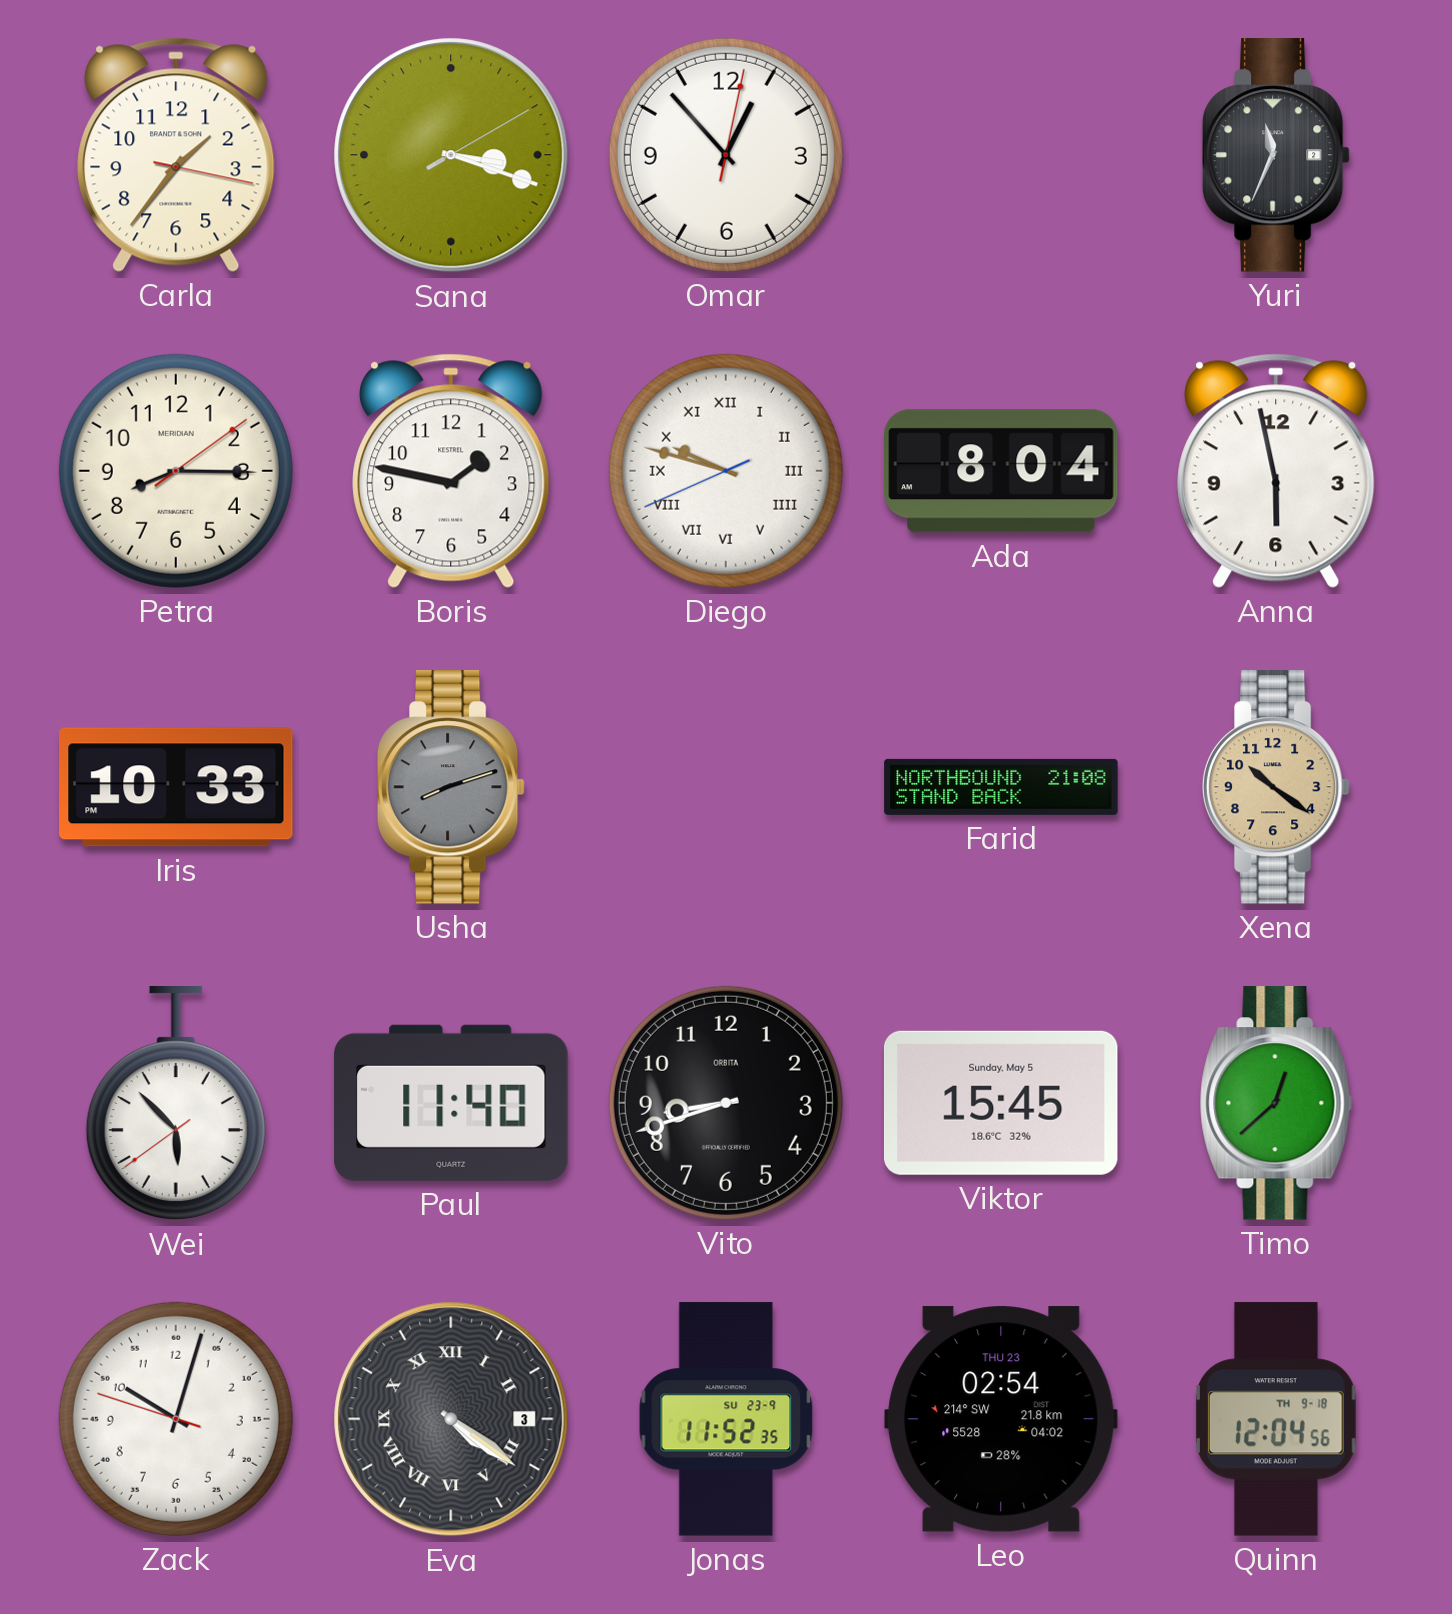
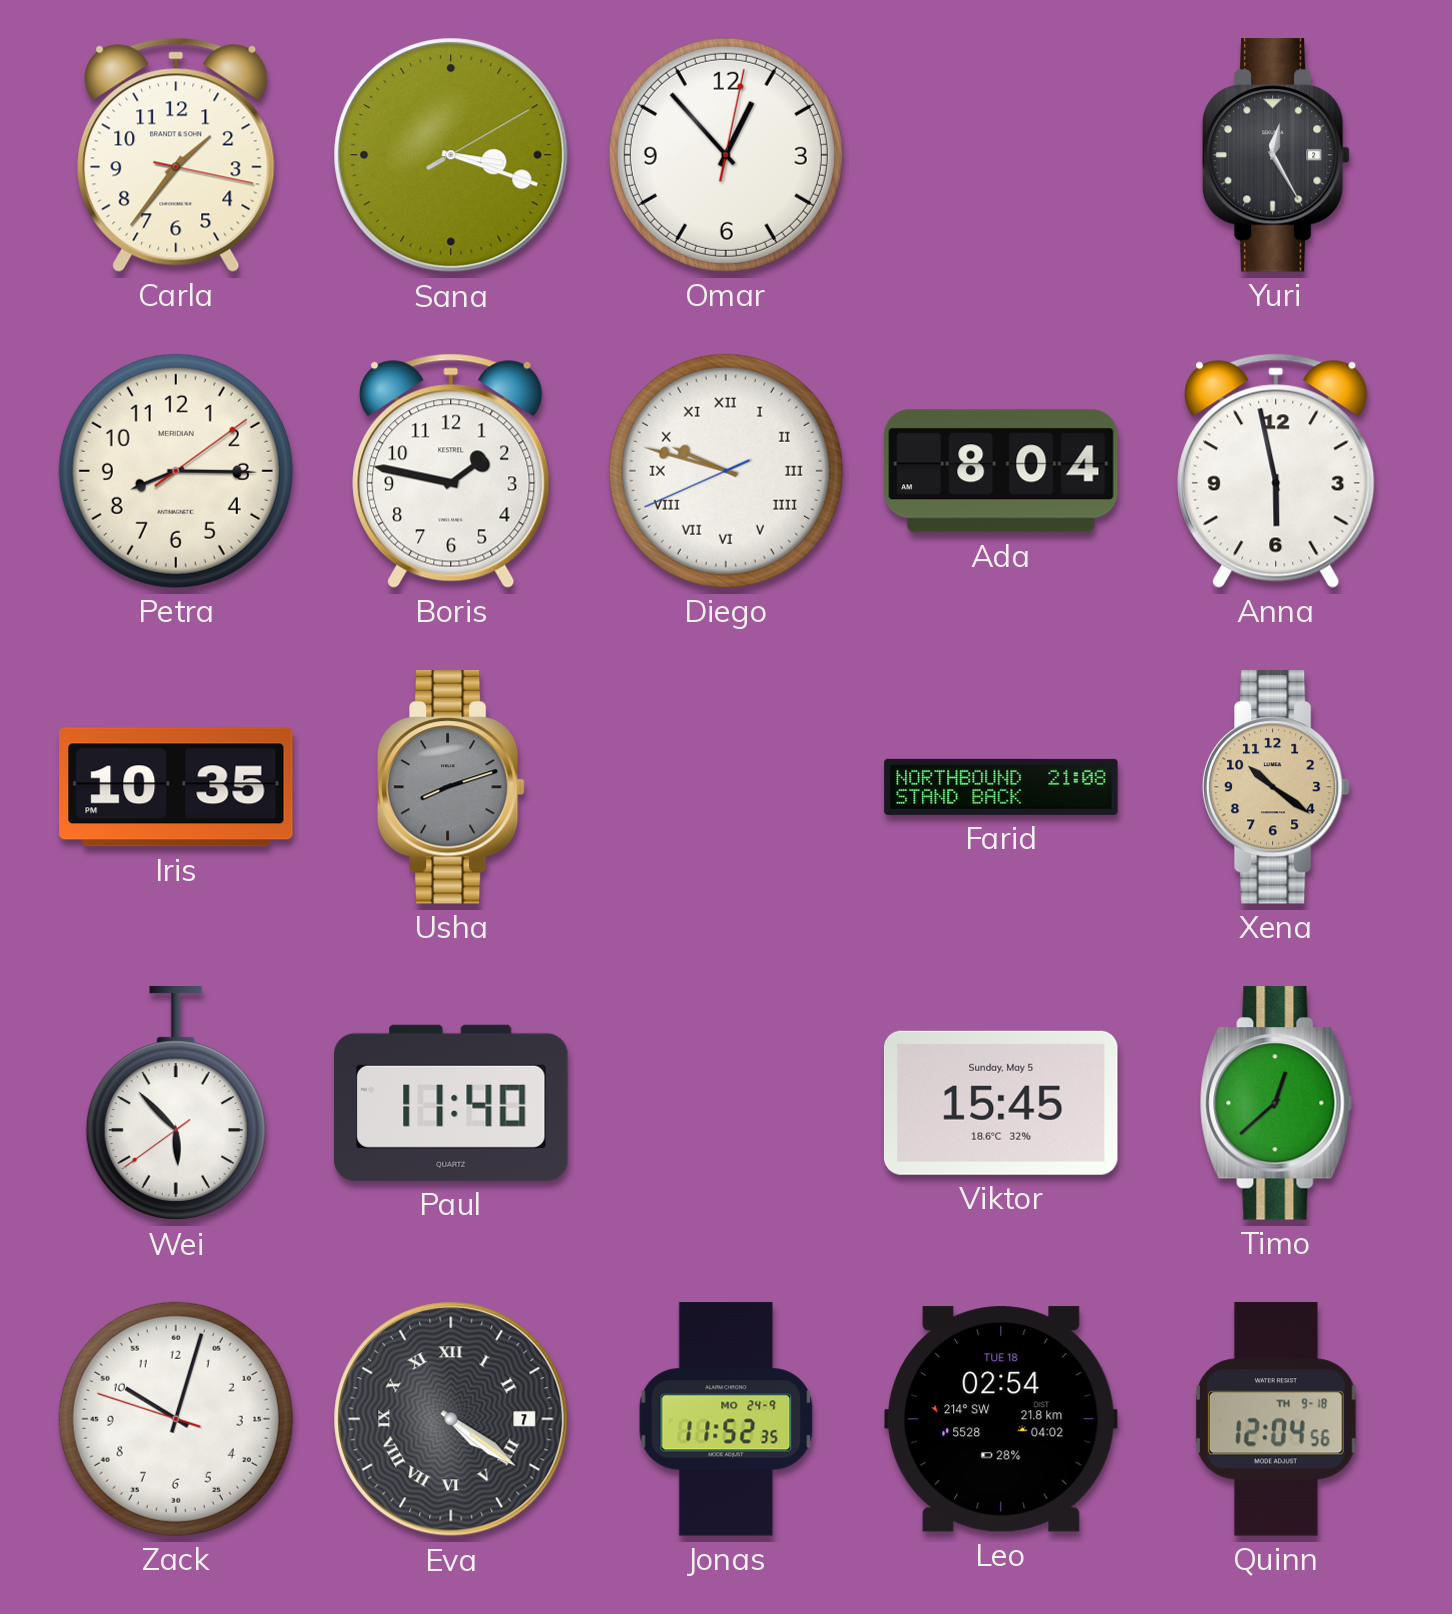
Yuri: 11:34 -> 12:25 (1276, 155)
Iris: 10:33 -> 10:35 (176, 787)
Vito: 8:42 -> none (726, 1103)
Eva date: 3 -> 7 (451, 1419)
Jonas date: SU 23-9 -> MO 24-9 (726, 1419)
Leo date: THU 23 -> TUE 18 (1002, 1419)
